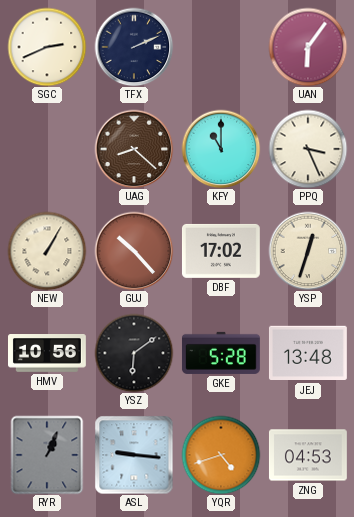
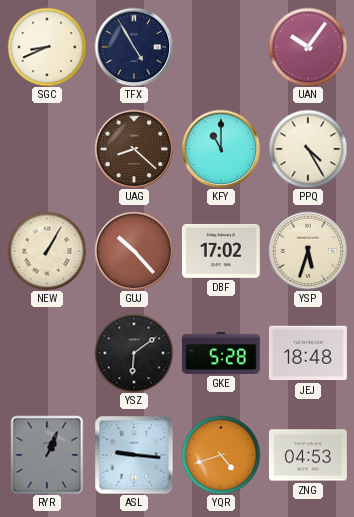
SGC: 2:41 -> 8:41 (47, 47)
TFX: 2:11 -> 4:55 (134, 47)
UAN: 6:06 -> 10:06 (308, 47)
PPQ: 3:26 -> 4:25 (308, 149)
YSP: 12:33 -> 5:33 (308, 251)
HMV: 10:56 -> none (48, 354)
JEJ: 13:48 -> 18:48 (308, 353)
